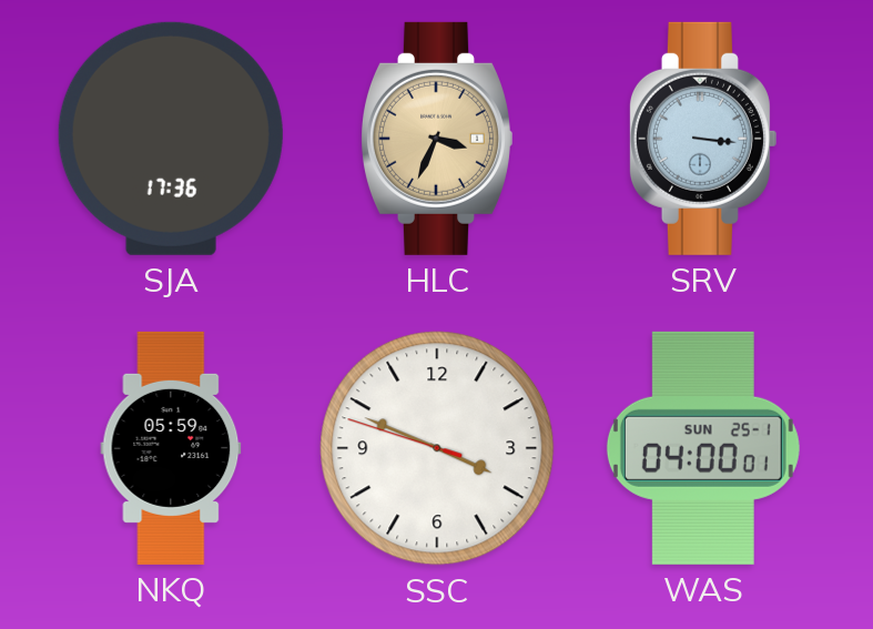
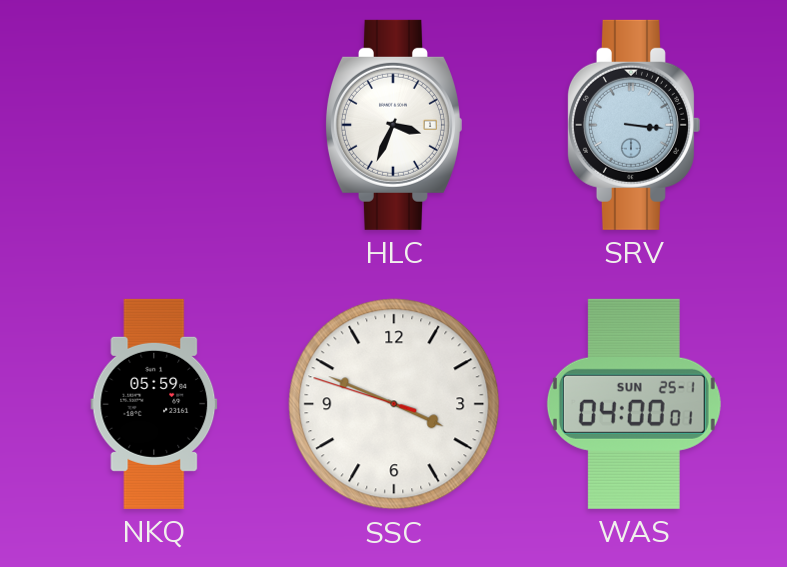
SJA: 17:36 -> none (171, 139)
HLC dial: champagne -> white (393, 125)
